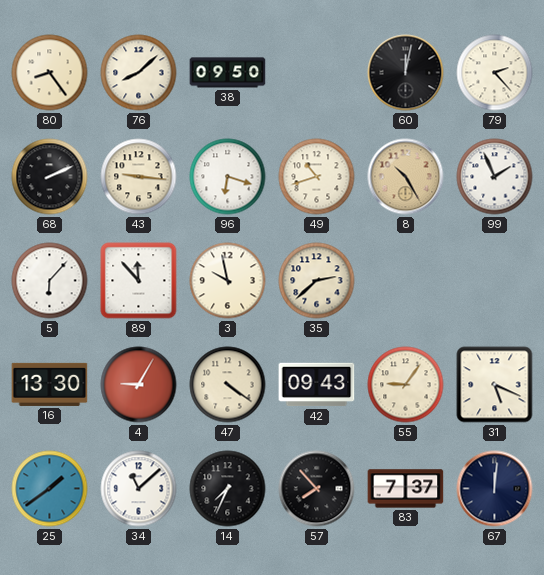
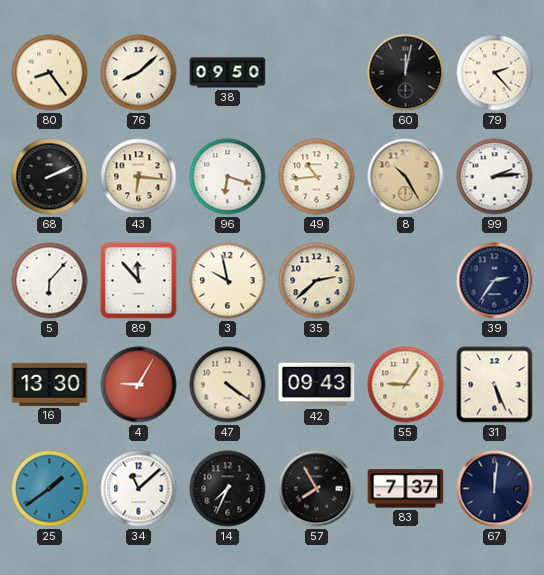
43: 9:16 -> 6:16 (139, 177)
49: 10:42 -> 10:44 (317, 177)
99: 1:56 -> 2:14 (495, 177)
39: none -> 2:36 (495, 281)
31: 5:19 -> 5:26 (495, 385)
57: 7:53 -> 7:55 (317, 489)
